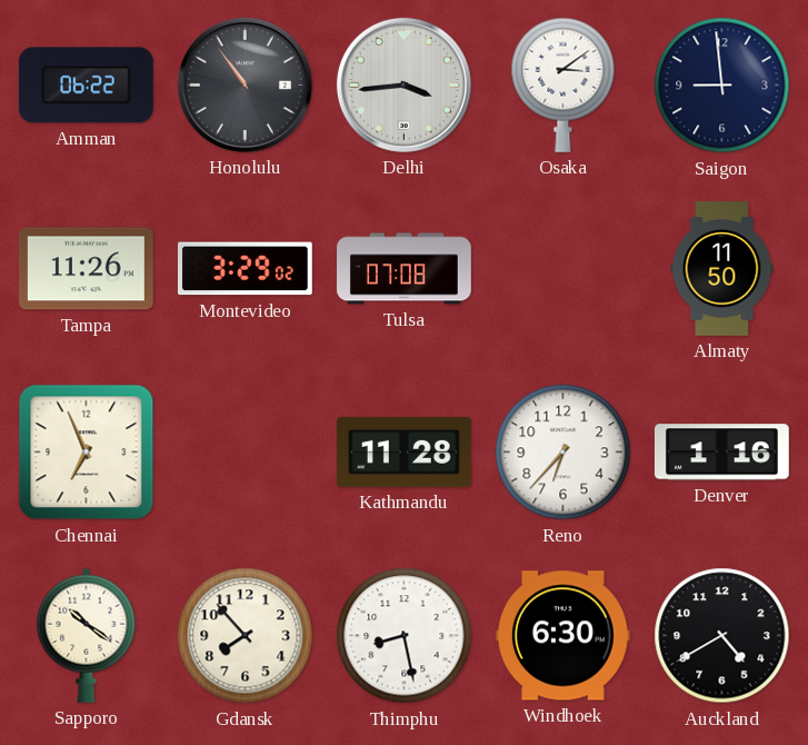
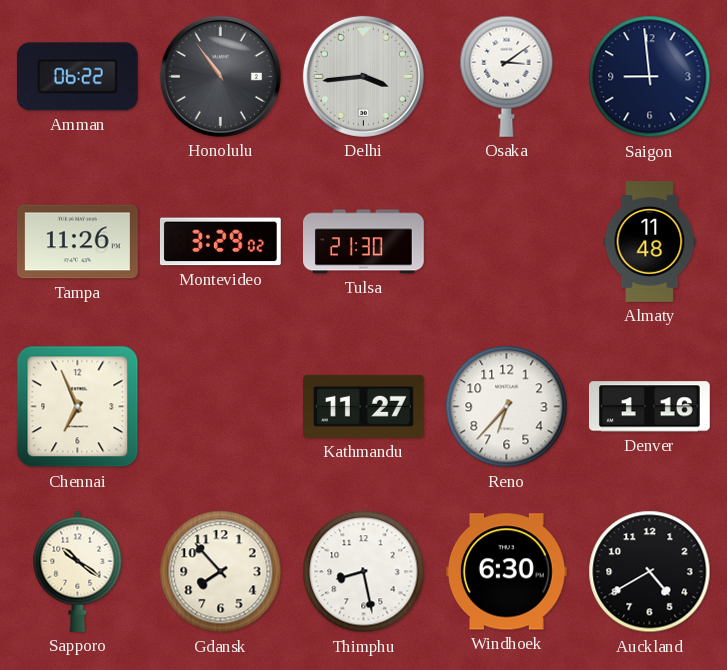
Tulsa: 07:08 -> 21:30 (364, 242)
Almaty: 11:50 -> 11:48 (650, 242)
Kathmandu: 11:28 -> 11:27 (364, 406)
